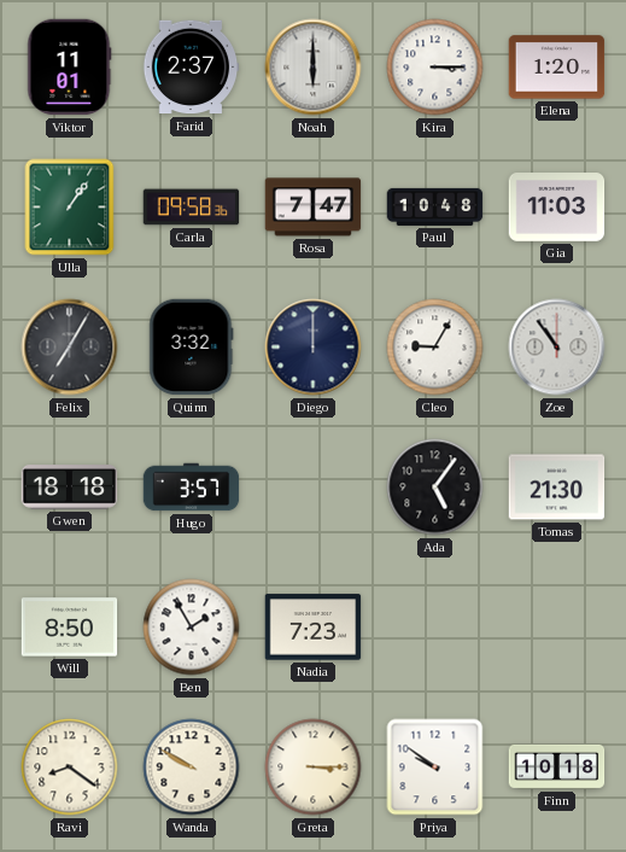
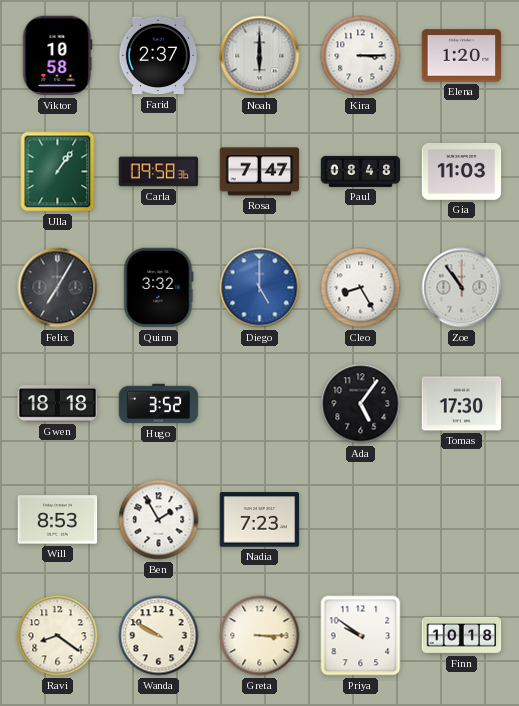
Viktor: 11:01 -> 10:58 (58, 56)
Paul: 10:48 -> 08:48 (361, 171)
Diego: 12:00 -> 5:00 (260, 288)
Diego dial: navy -> blue (260, 288)
Cleo: 9:05 -> 8:25 (361, 288)
Hugo: 3:57 -> 3:52 (159, 404)
Tomas: 21:30 -> 17:30 (462, 404)
Will: 8:50 -> 8:53 (58, 520)
